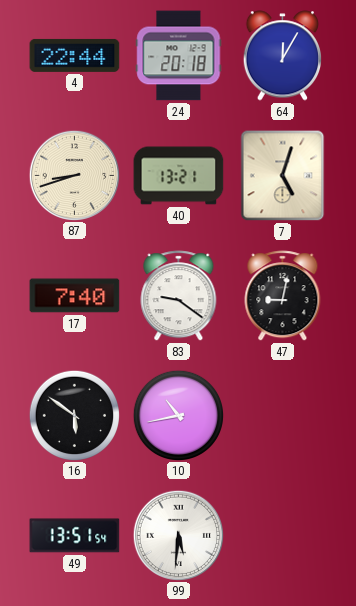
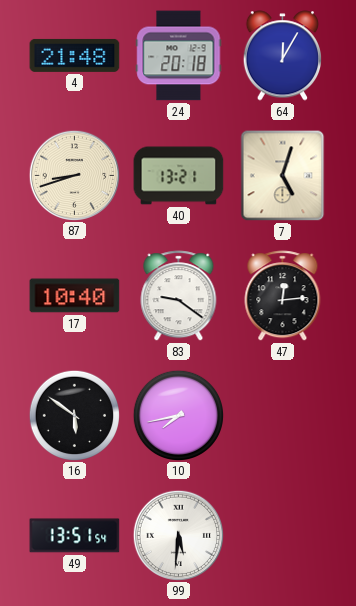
4: 22:44 -> 21:48 (75, 55)
17: 7:40 -> 10:40 (75, 296)
47: 9:02 -> 12:14 (283, 296)
10: 10:43 -> 7:43 (178, 415)
